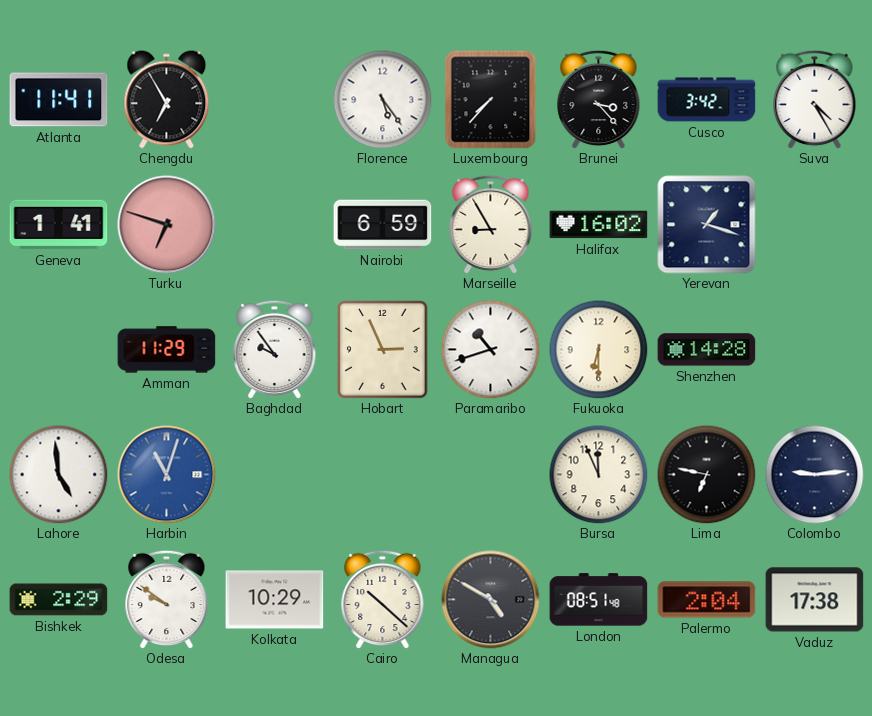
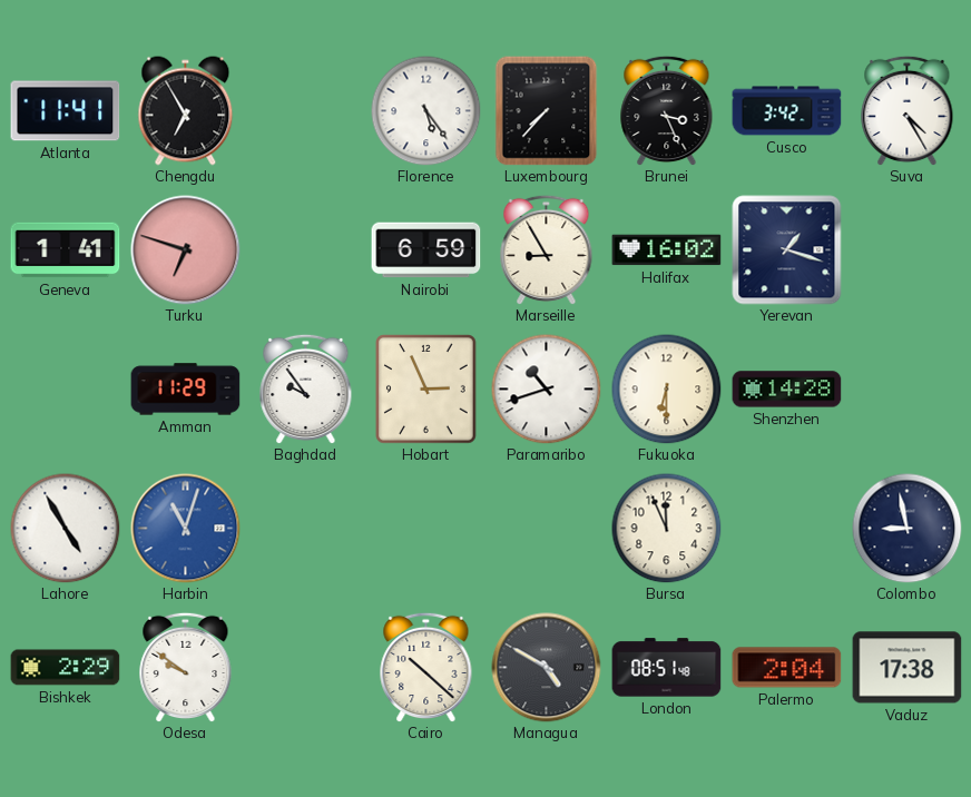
Brunei: 3:23 -> 3:26 (667, 110)
Lahore: 4:59 -> 4:55 (66, 529)
Lima: 6:47 -> none (707, 475)
Colombo: 9:14 -> 8:58 (908, 529)
Kolkata: 10:29 -> none (275, 600)
